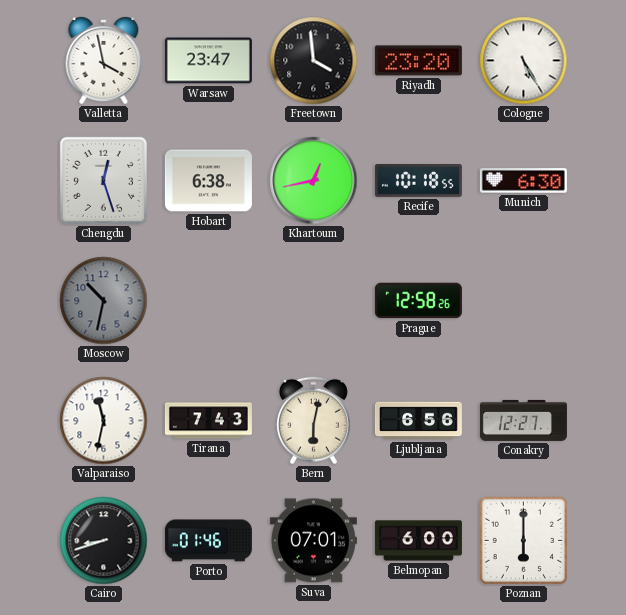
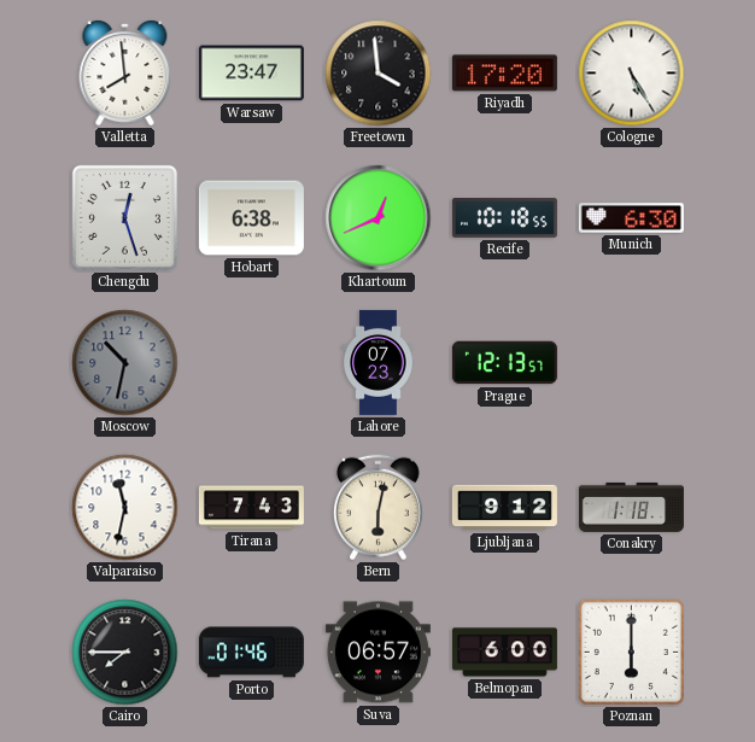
Valletta: 3:58 -> 7:59 (125, 72)
Riyadh: 23:20 -> 17:20 (504, 74)
Khartoum: 12:43 -> 12:41 (379, 218)
Lahore: none -> 07:23 (379, 362)
Prague: 12:58 -> 12:13 (504, 363)
Ljubljana: 6:56 -> 9:12 (504, 508)
Conakry: 12:27 -> 1:18 (631, 507)
Cairo: 8:42 -> 7:45 (125, 653)
Suva: 07:01 -> 06:57 (377, 653)
